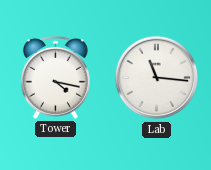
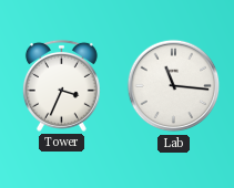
Tower: 4:17 -> 3:34 (61, 85)
